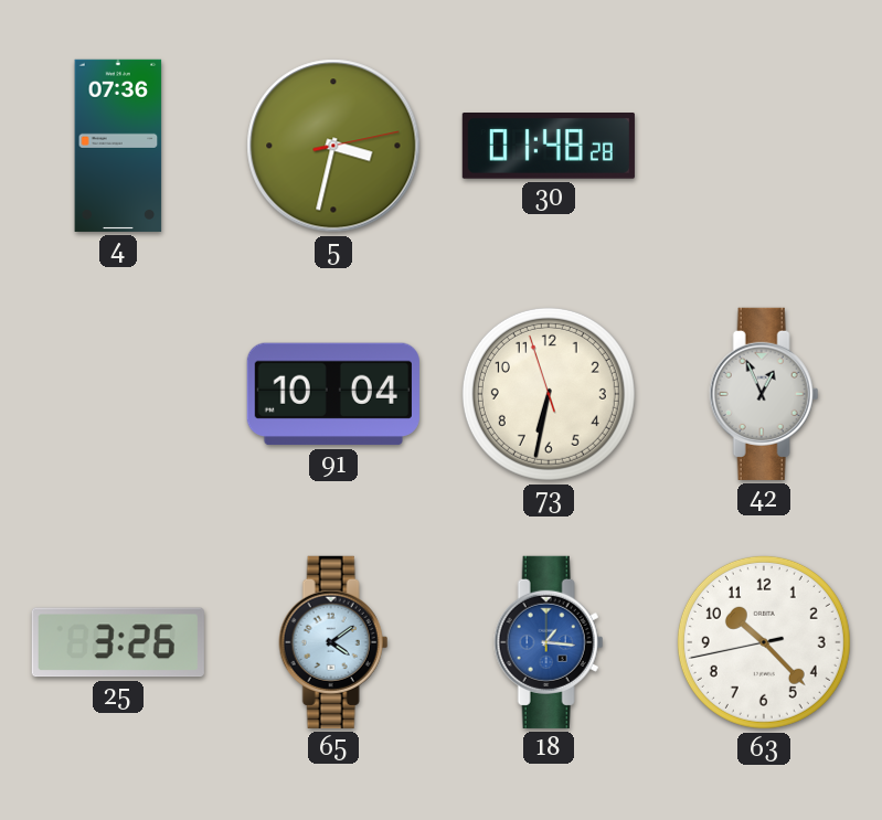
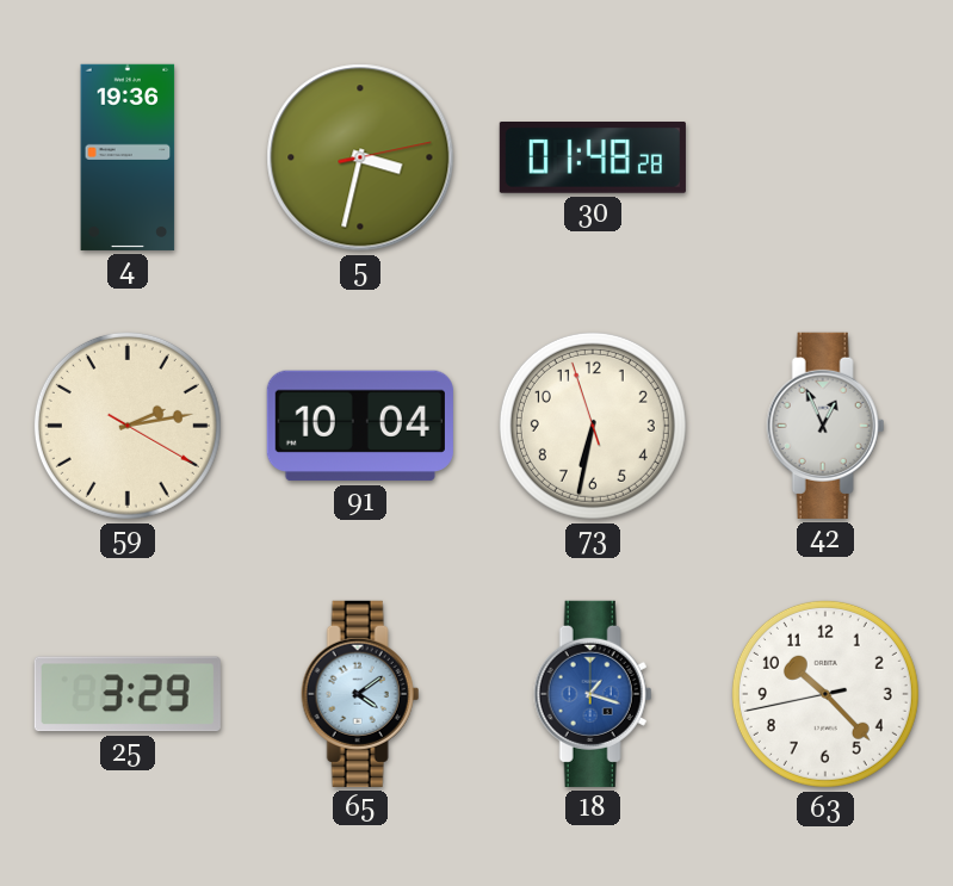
4: 07:36 -> 19:36 (128, 157)
59: none -> 2:13 (128, 426)
25: 3:26 -> 3:29 (128, 694)
18: 1:16 -> 1:18 (593, 694)
